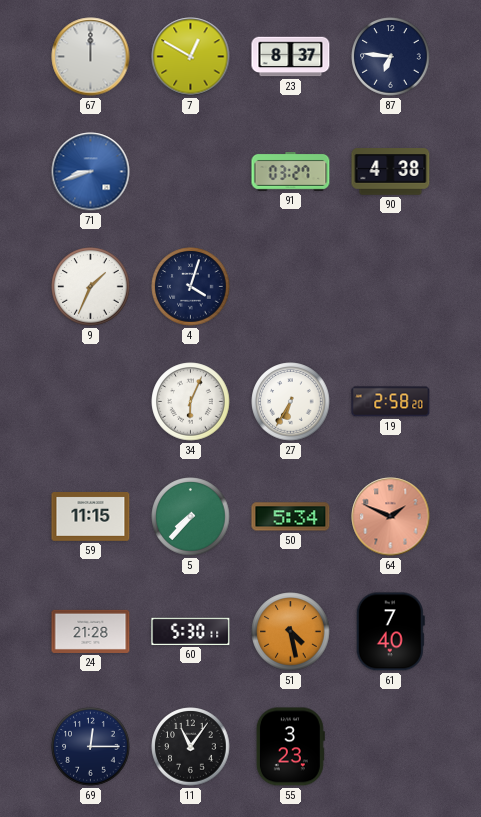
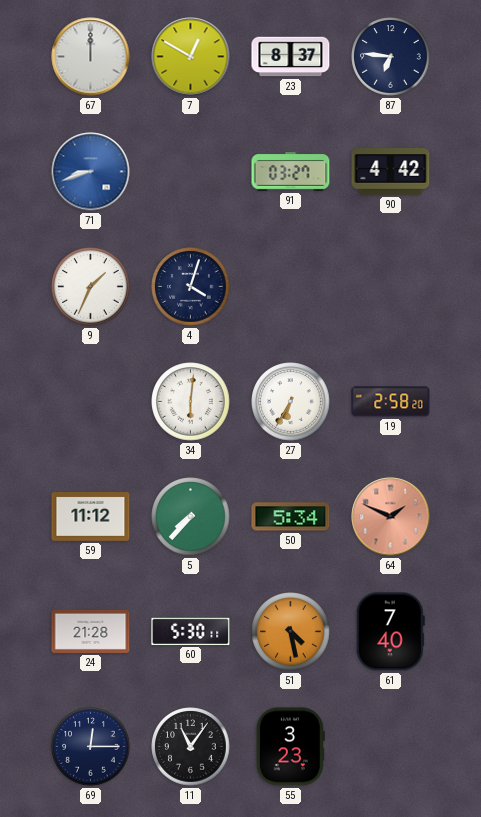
90: 4:38 -> 4:42 (391, 172)
34: 6:04 -> 6:01 (191, 402)
59: 11:15 -> 11:12 (91, 517)
